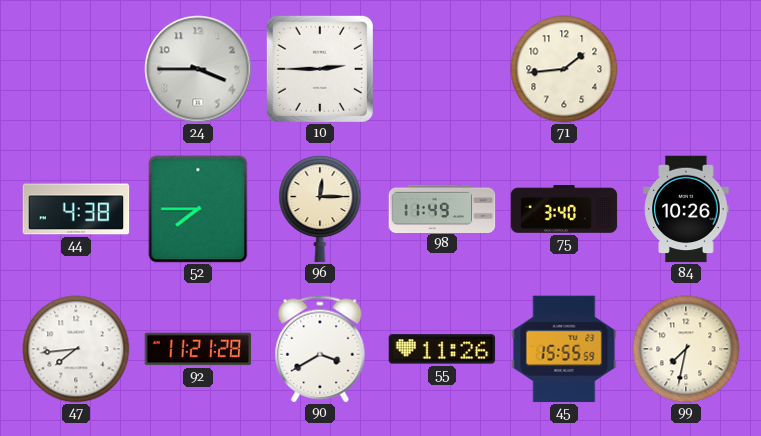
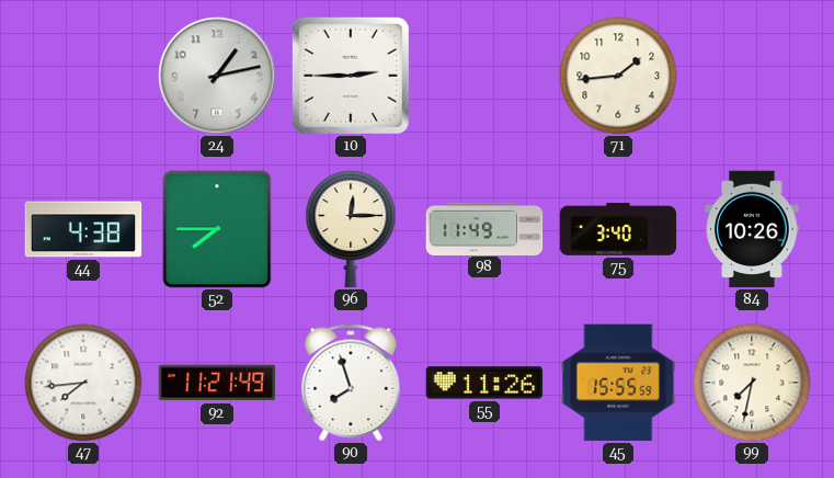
24: 3:45 -> 1:13 (217, 76)
92: 11:21:28 -> 11:21:49 (217, 383)
90: 3:40 -> 7:57 (351, 383)
